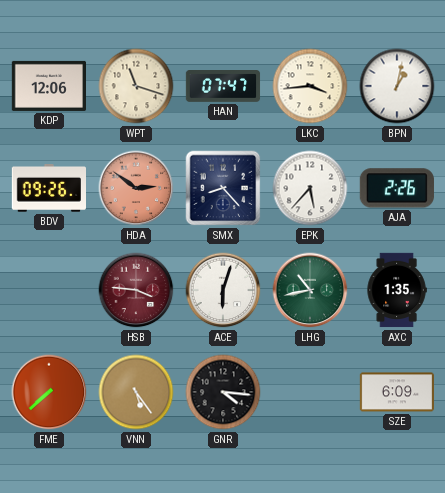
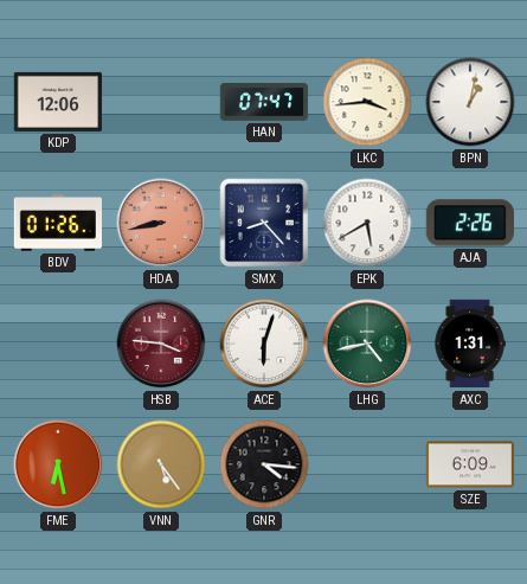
WPT: 11:18 -> none (136, 86)
BDV: 09:26 -> 01:26 (57, 224)
HDA: 2:51 -> 8:43 (161, 223)
EPK: 5:37 -> 5:40 (367, 223)
LHG: 10:43 -> 4:43 (367, 344)
AXC: 1:35 -> 1:31 (470, 344)
FME: 7:38 -> 6:28 (58, 464)
